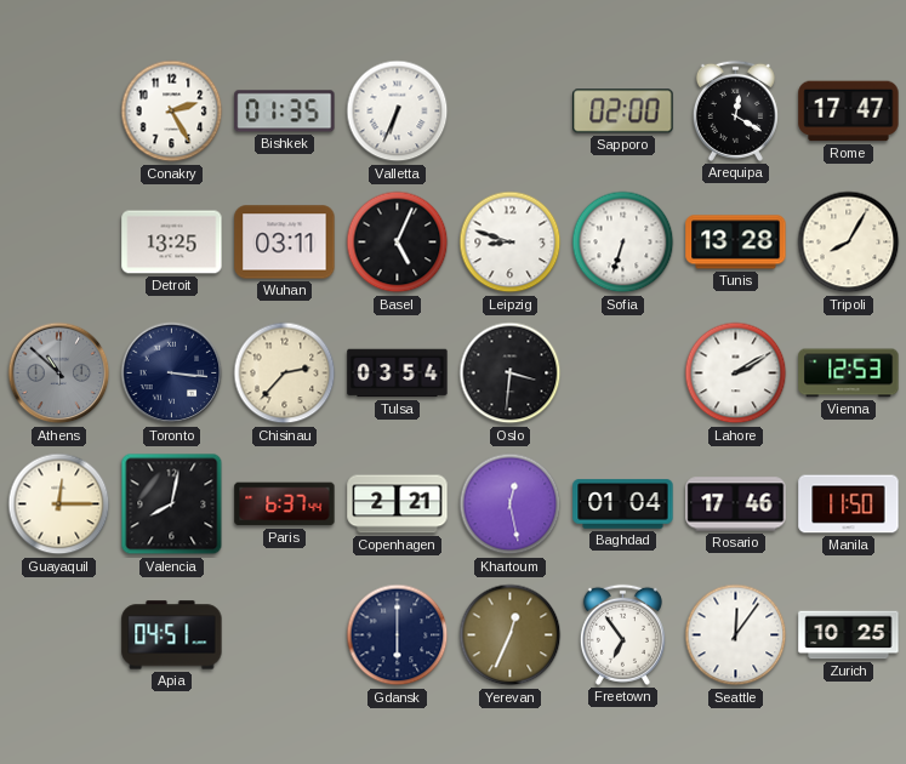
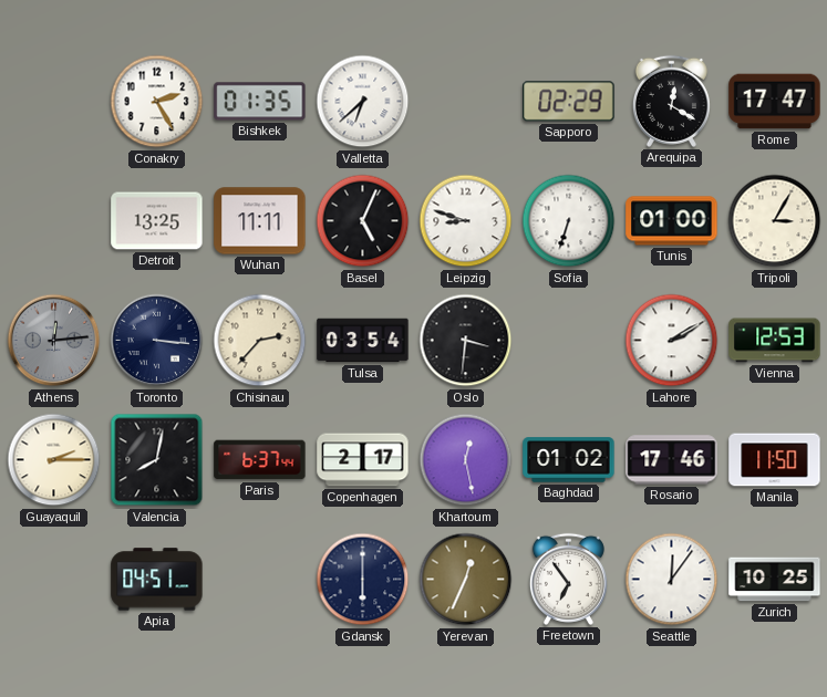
Valletta: 6:34 -> 6:38 (363, 102)
Sapporo: 02:00 -> 02:29 (569, 102)
Wuhan: 03:11 -> 11:11 (260, 221)
Tunis: 13:28 -> 01:00 (672, 221)
Tripoli: 8:05 -> 3:05 (775, 221)
Athens: 10:52 -> 12:14 (54, 341)
Guayaquil: 12:15 -> 2:15 (54, 460)
Copenhagen: 2:21 -> 2:17 (363, 460)
Baghdad: 01:04 -> 01:02 (569, 460)
